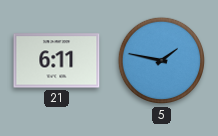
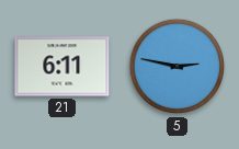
5: 1:47 -> 2:47 (178, 67)
